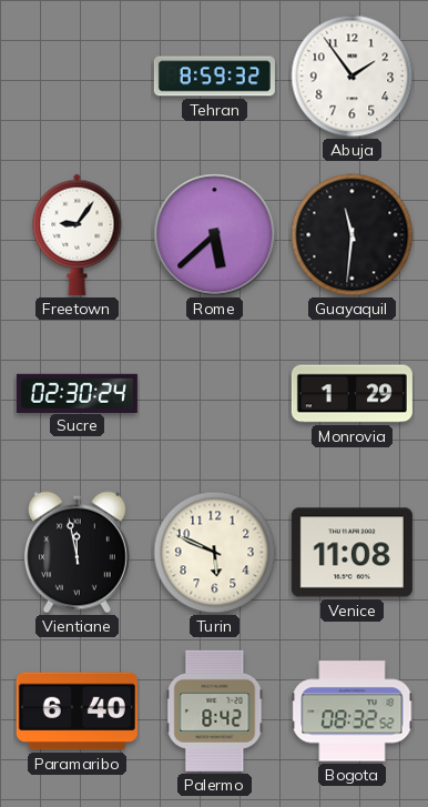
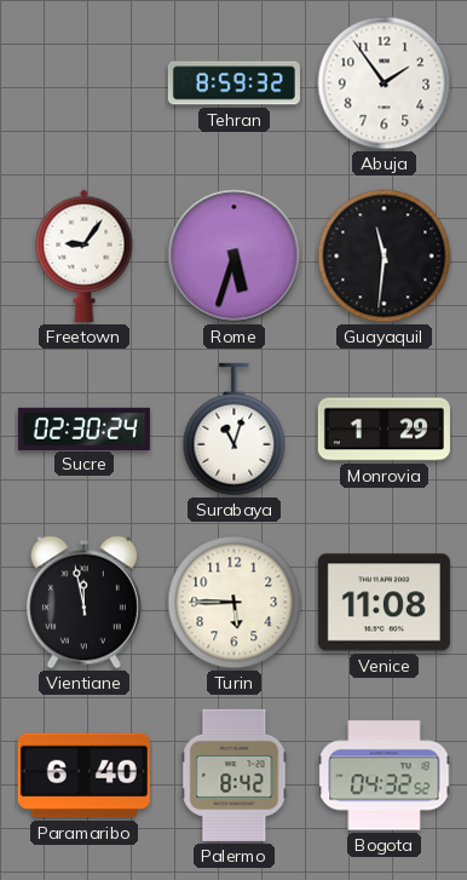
Rome: 5:38 -> 5:33 (235, 257)
Surabaya: none -> 11:03 (235, 430)
Turin: 5:49 -> 5:45 (235, 603)
Bogota: 08:32 -> 04:32 (385, 776)
